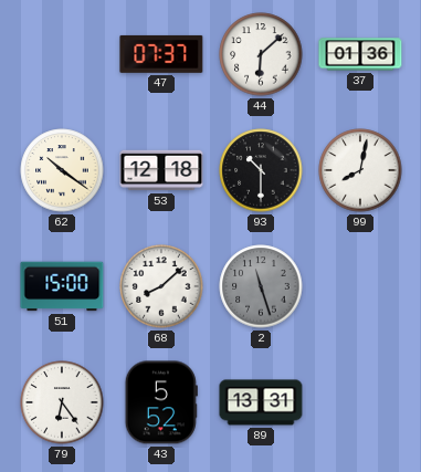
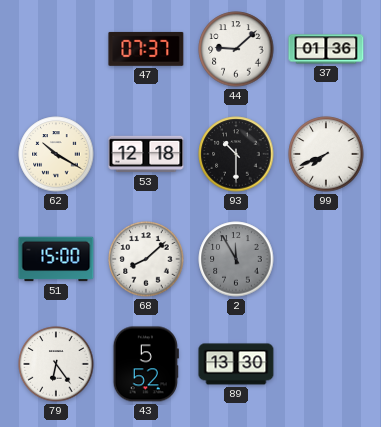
44: 6:08 -> 9:08 (236, 49)
62: 10:21 -> 10:20 (56, 154)
99: 8:02 -> 7:41 (326, 154)
2: 11:27 -> 11:55 (236, 259)
89: 13:31 -> 13:30 (236, 364)
